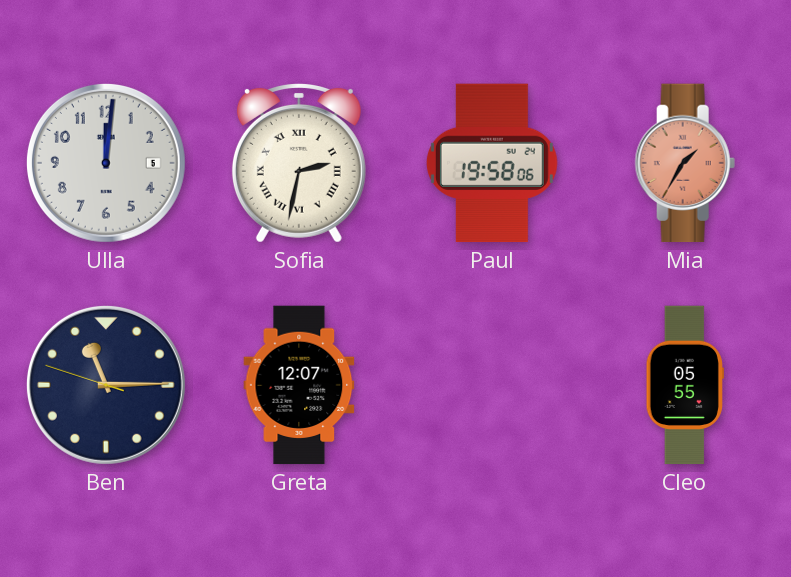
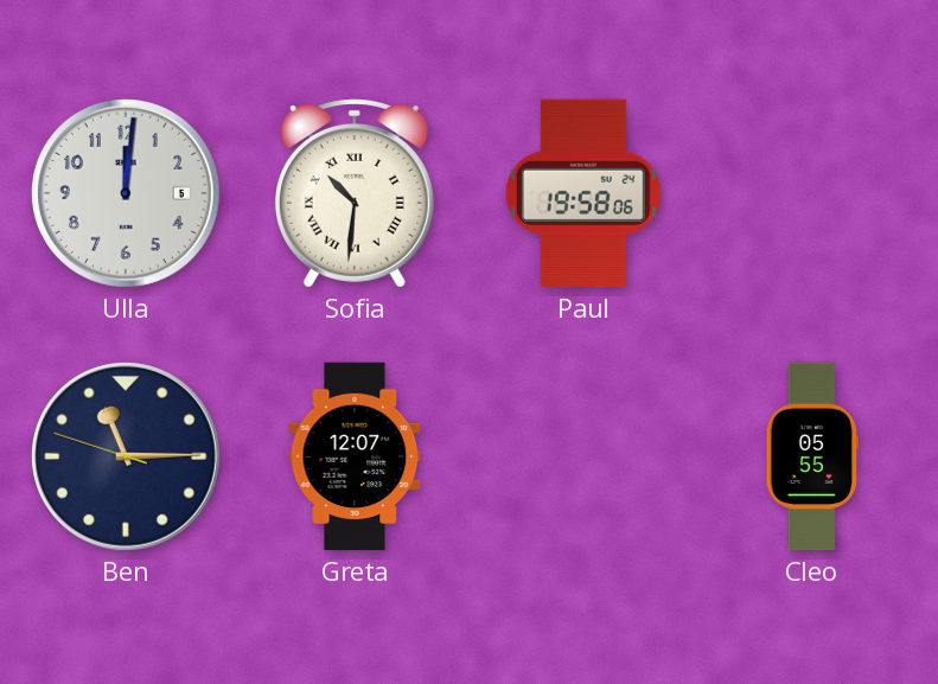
Sofia: 2:32 -> 10:31 (355, 193)
Mia: 1:35 -> none (685, 163)
